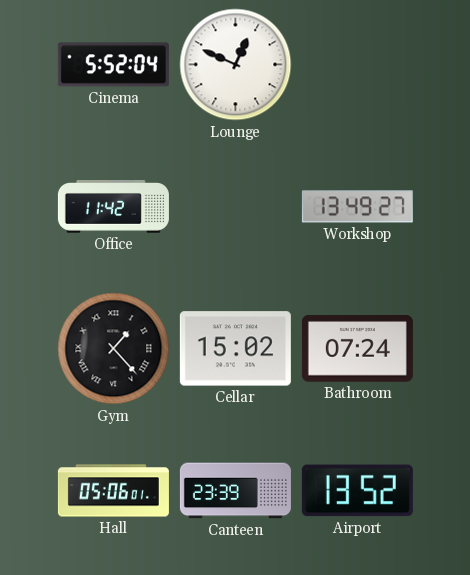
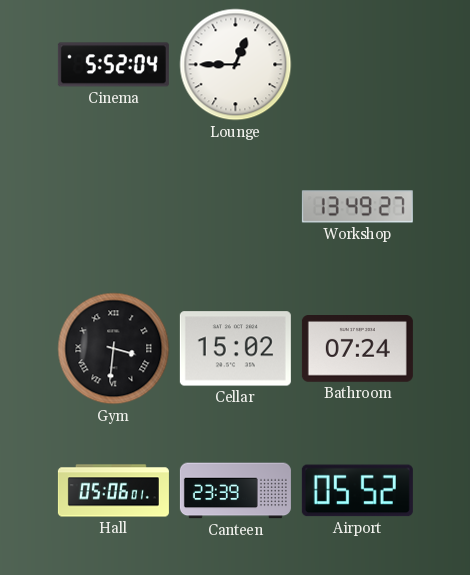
Lounge: 12:49 -> 12:45 (236, 65)
Office: 11:42 -> none (113, 207)
Gym: 1:23 -> 3:31 (114, 349)
Airport: 13:52 -> 05:52 (357, 491)
